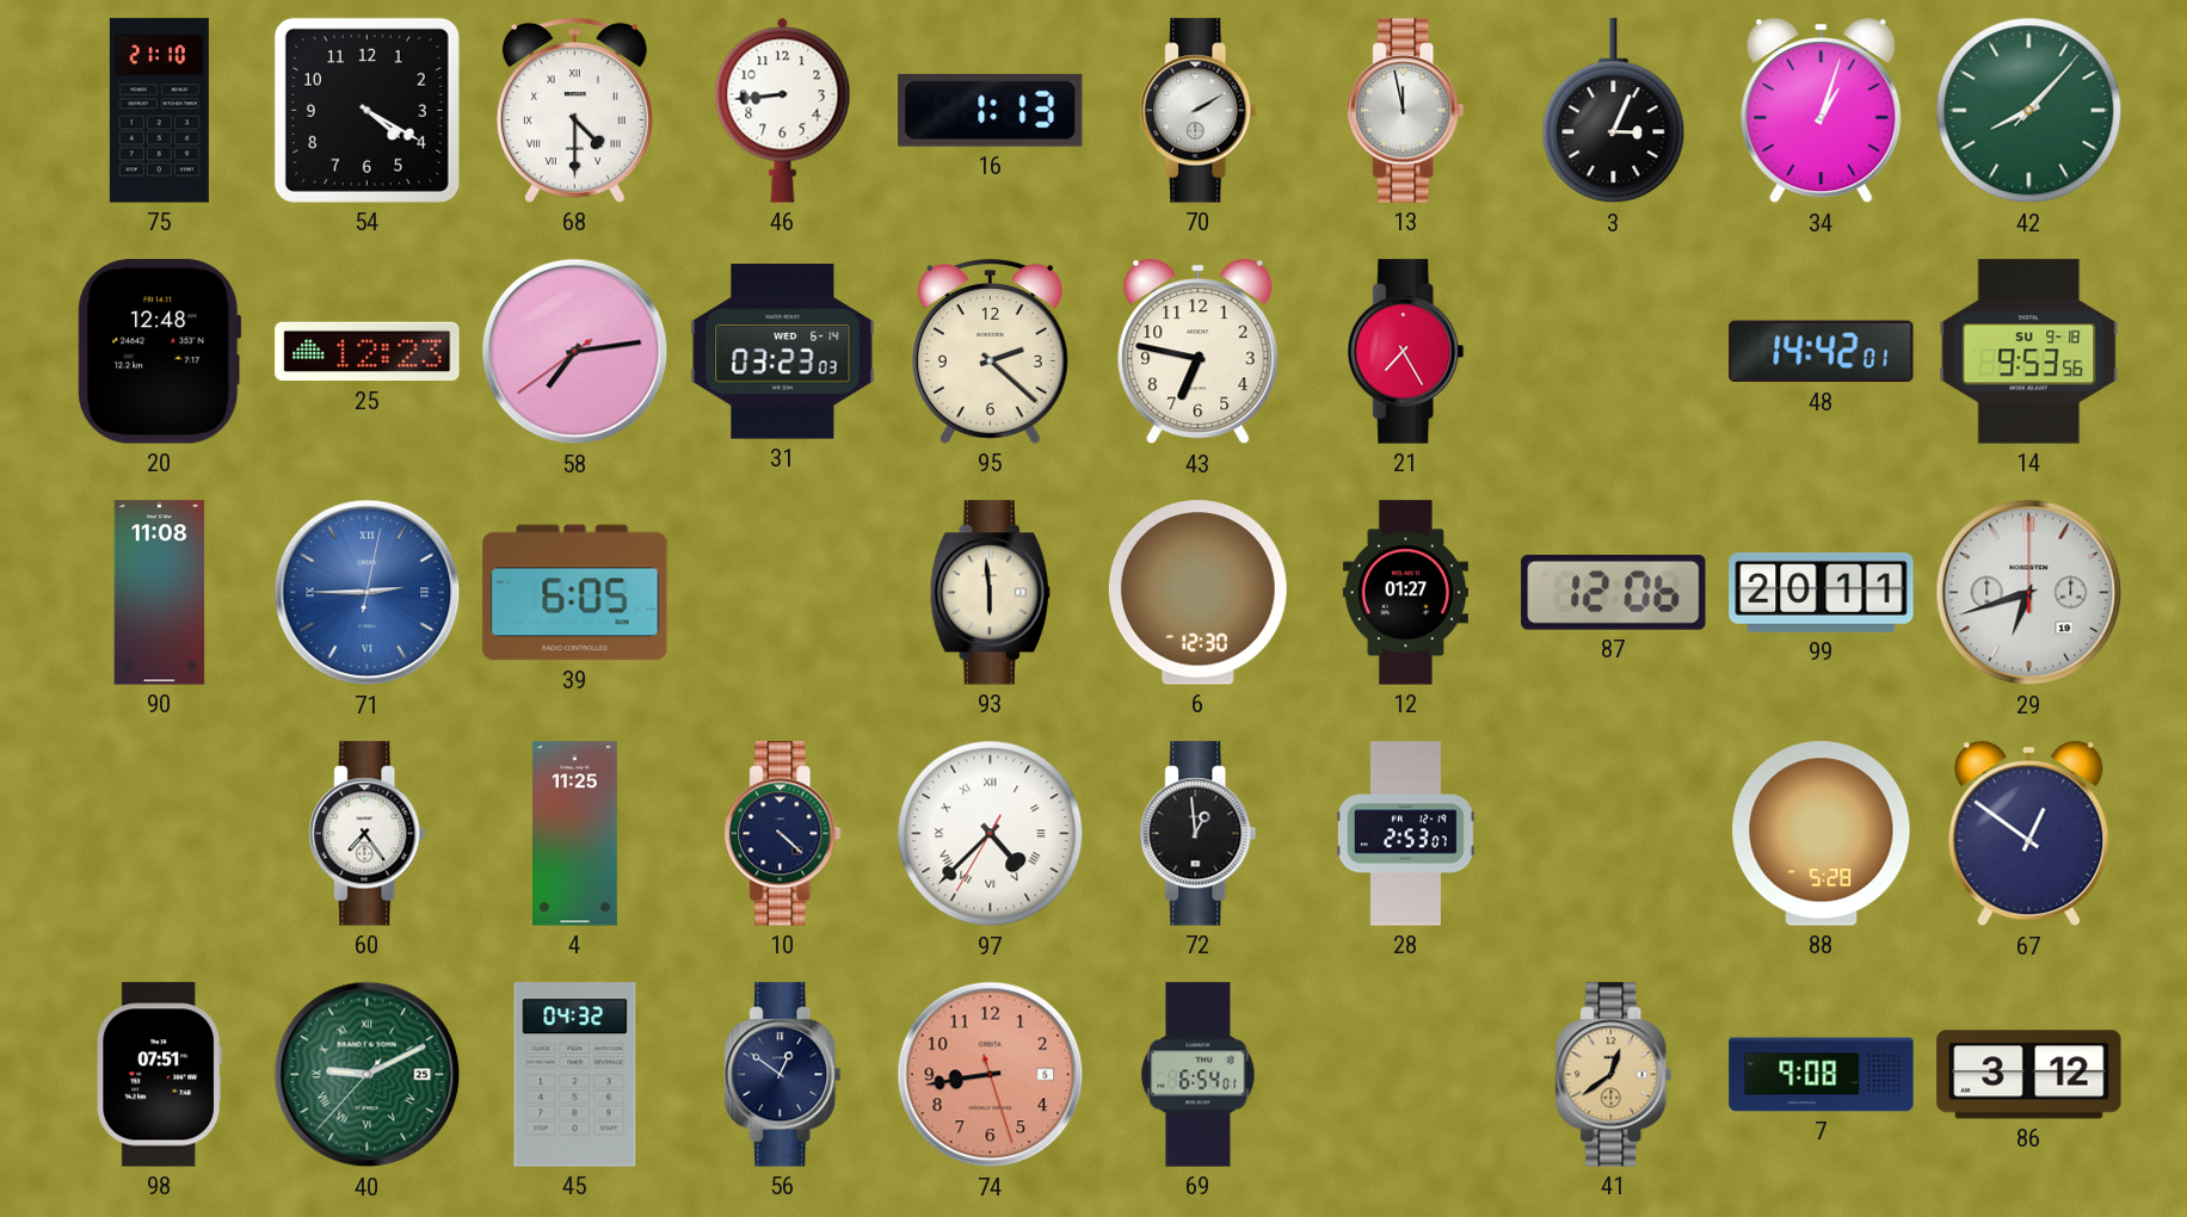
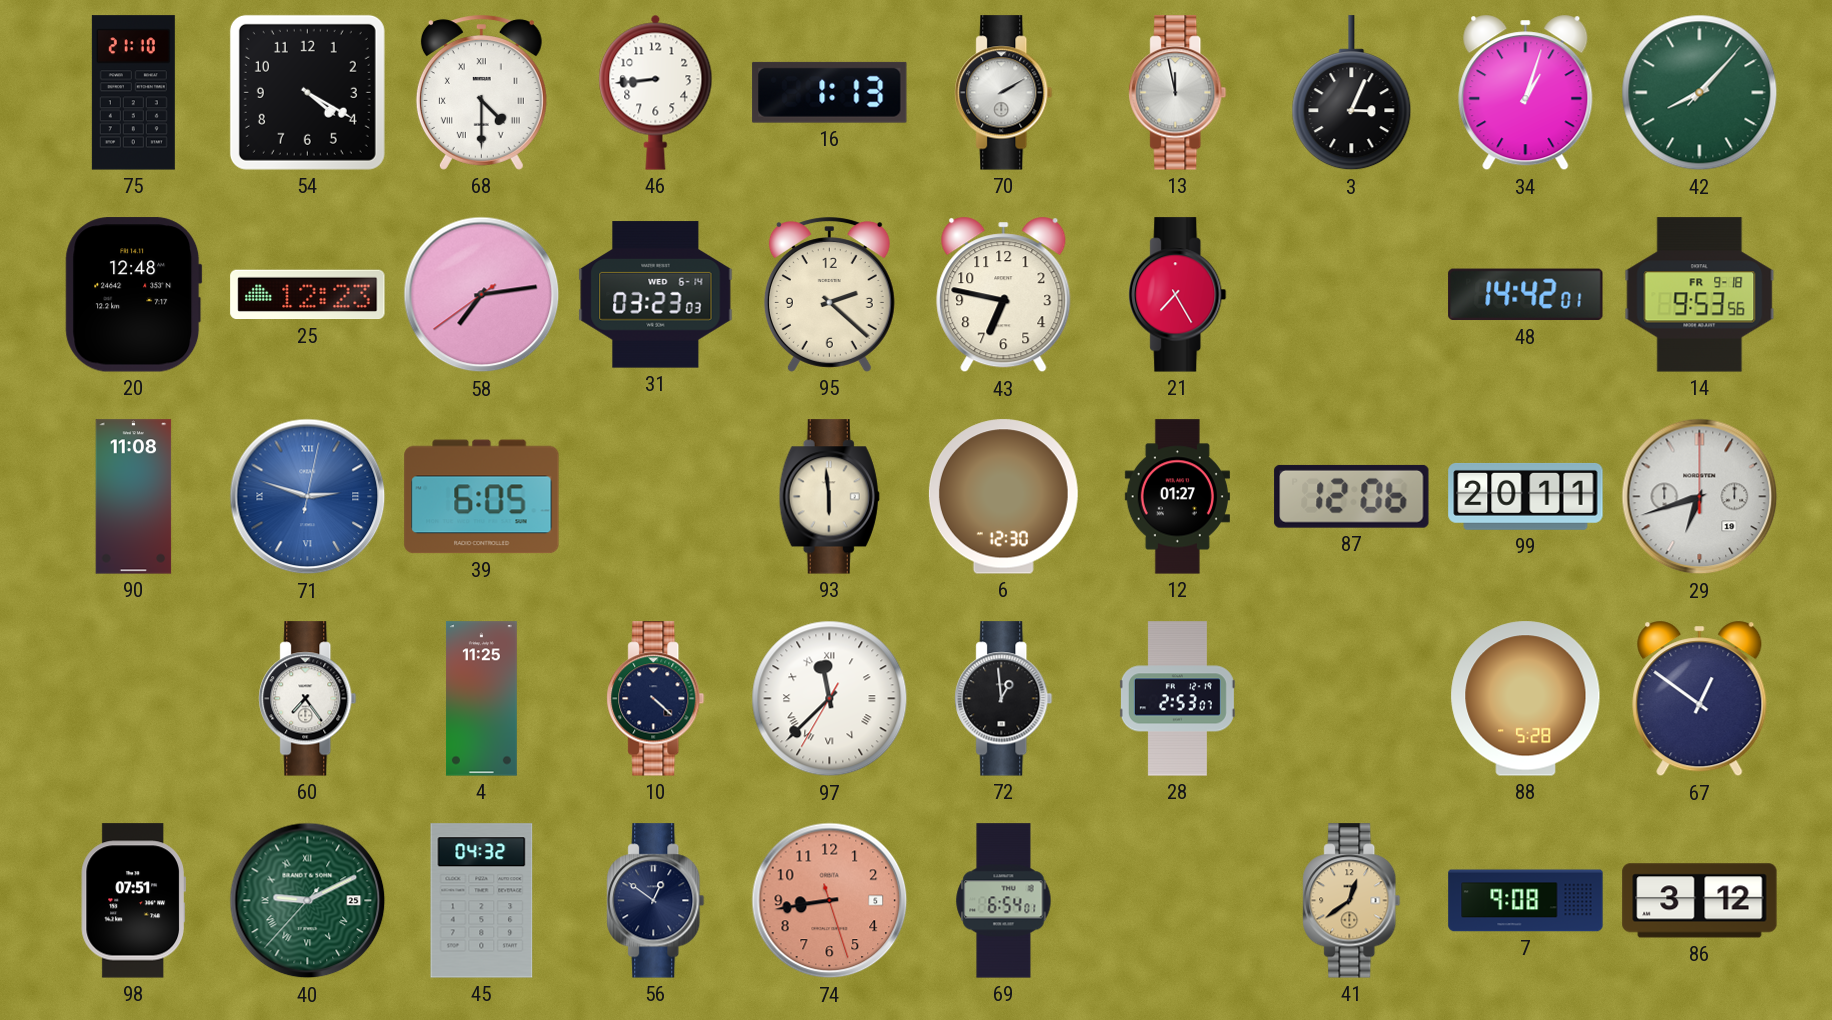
14 date: SU 9-18 -> FR 9-18 (1700, 295)
71: 2:45 -> 2:48 (308, 497)
97: 4:37 -> 11:37 (830, 699)
